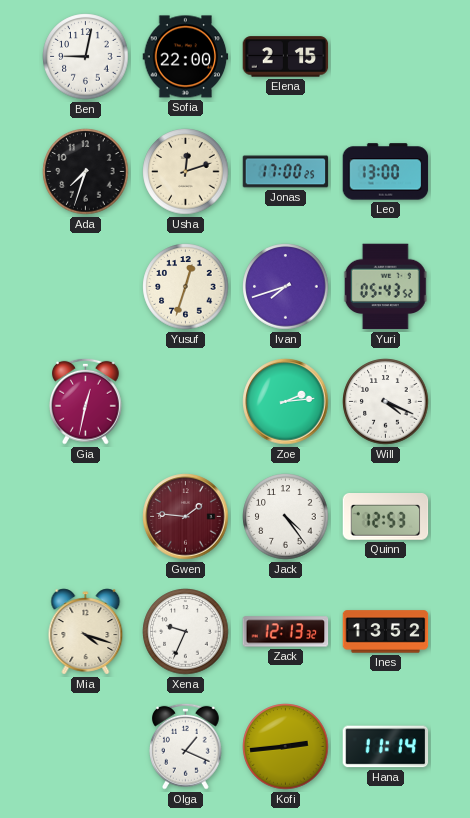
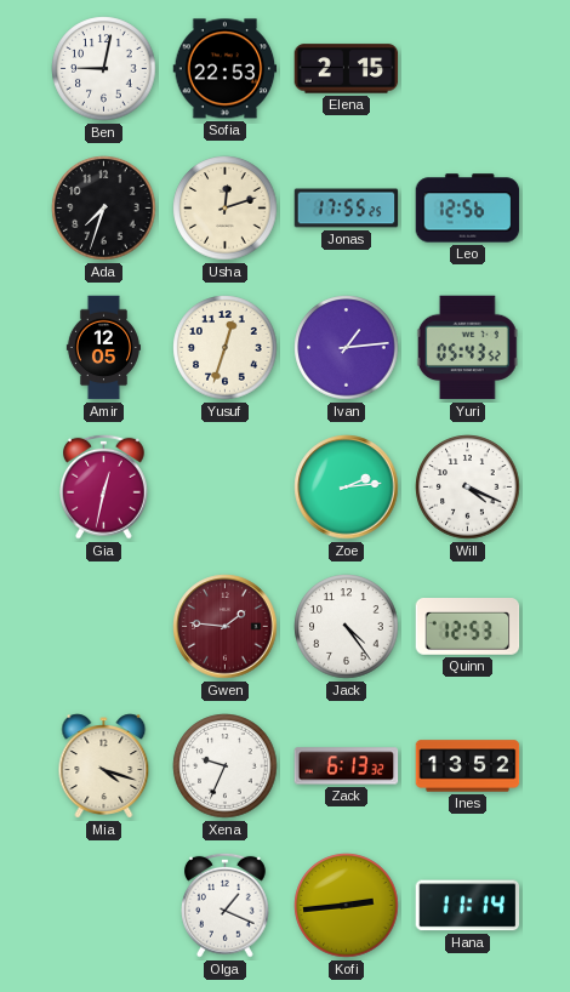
Sofia: 22:00 -> 22:53 (226, 69)
Jonas: 17:00 -> 17:55 (347, 209)
Leo: 13:00 -> 12:56 (468, 209)
Amir: none -> 12:05 (103, 348)
Ivan: 7:42 -> 1:14 (347, 348)
Zack: 12:13 -> 6:13 (347, 766)
